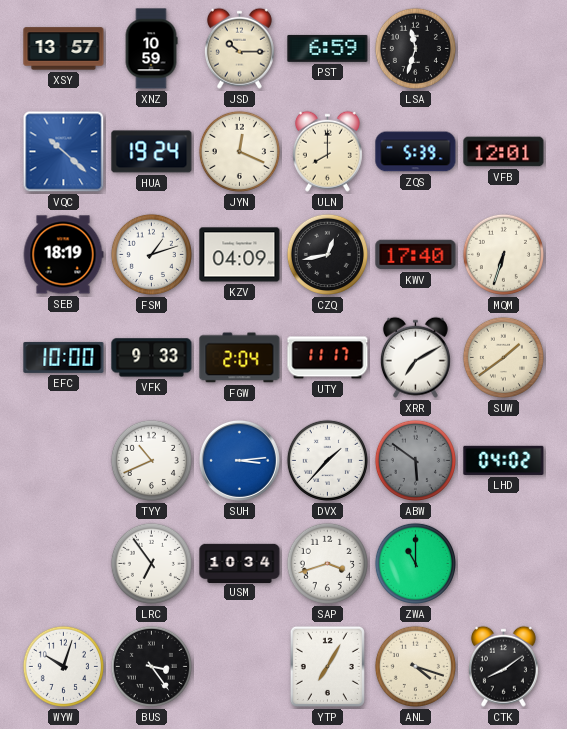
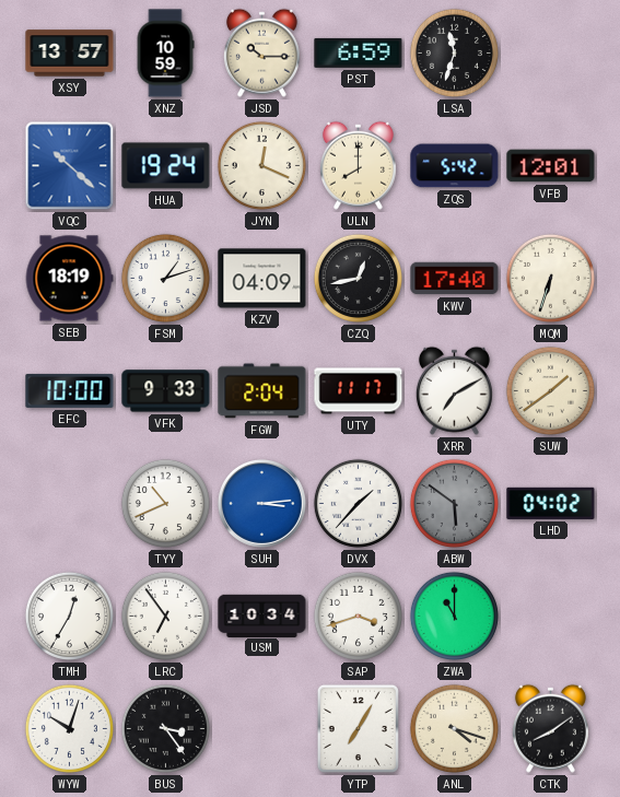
ZQS: 5:39 -> 5:42 (455, 166)
TMH: none -> 12:35 (69, 616)
